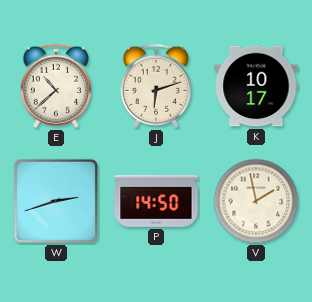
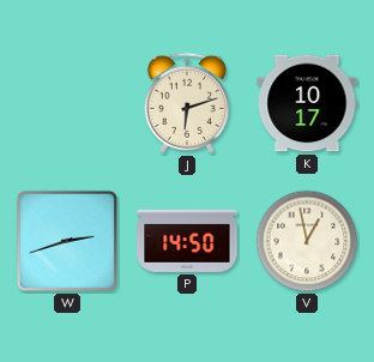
E: 10:38 -> none (55, 86)
V: 1:58 -> 12:58 (307, 241)
